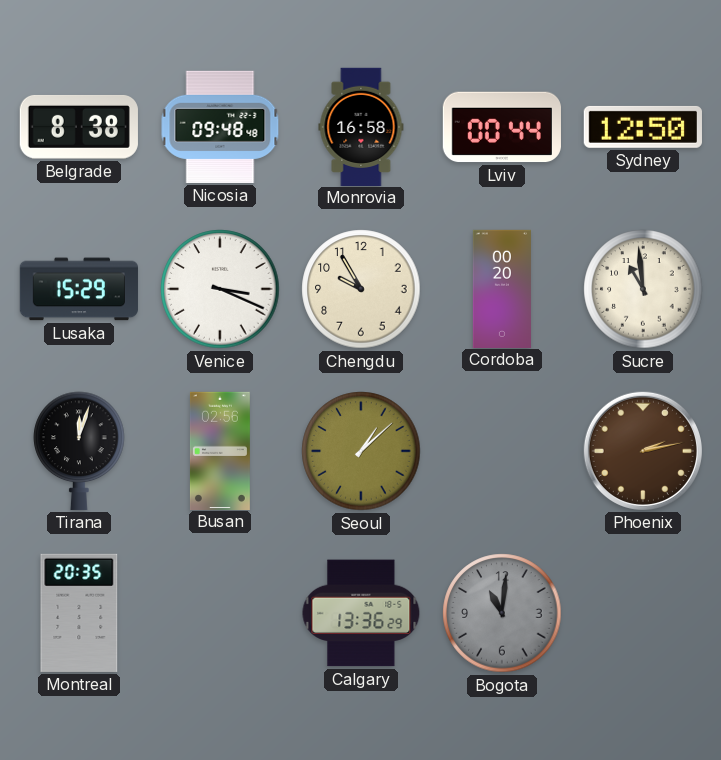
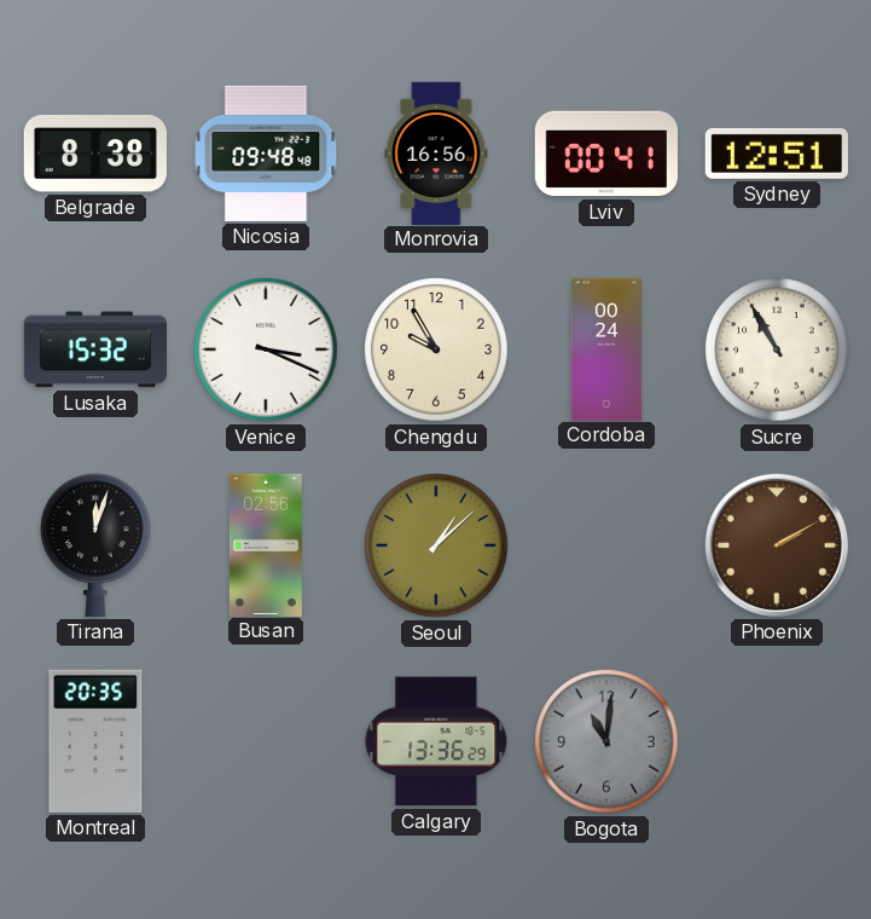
Monrovia: 16:58 -> 16:56 (436, 152)
Lviv: 00:44 -> 00:41 (606, 154)
Sydney: 12:50 -> 12:51 (777, 154)
Lusaka: 15:29 -> 15:32 (95, 349)
Cordoba: 00:20 -> 00:24 (606, 348)
Sucre: 10:59 -> 10:55 (777, 349)
Phoenix: 2:13 -> 2:10 (777, 545)
